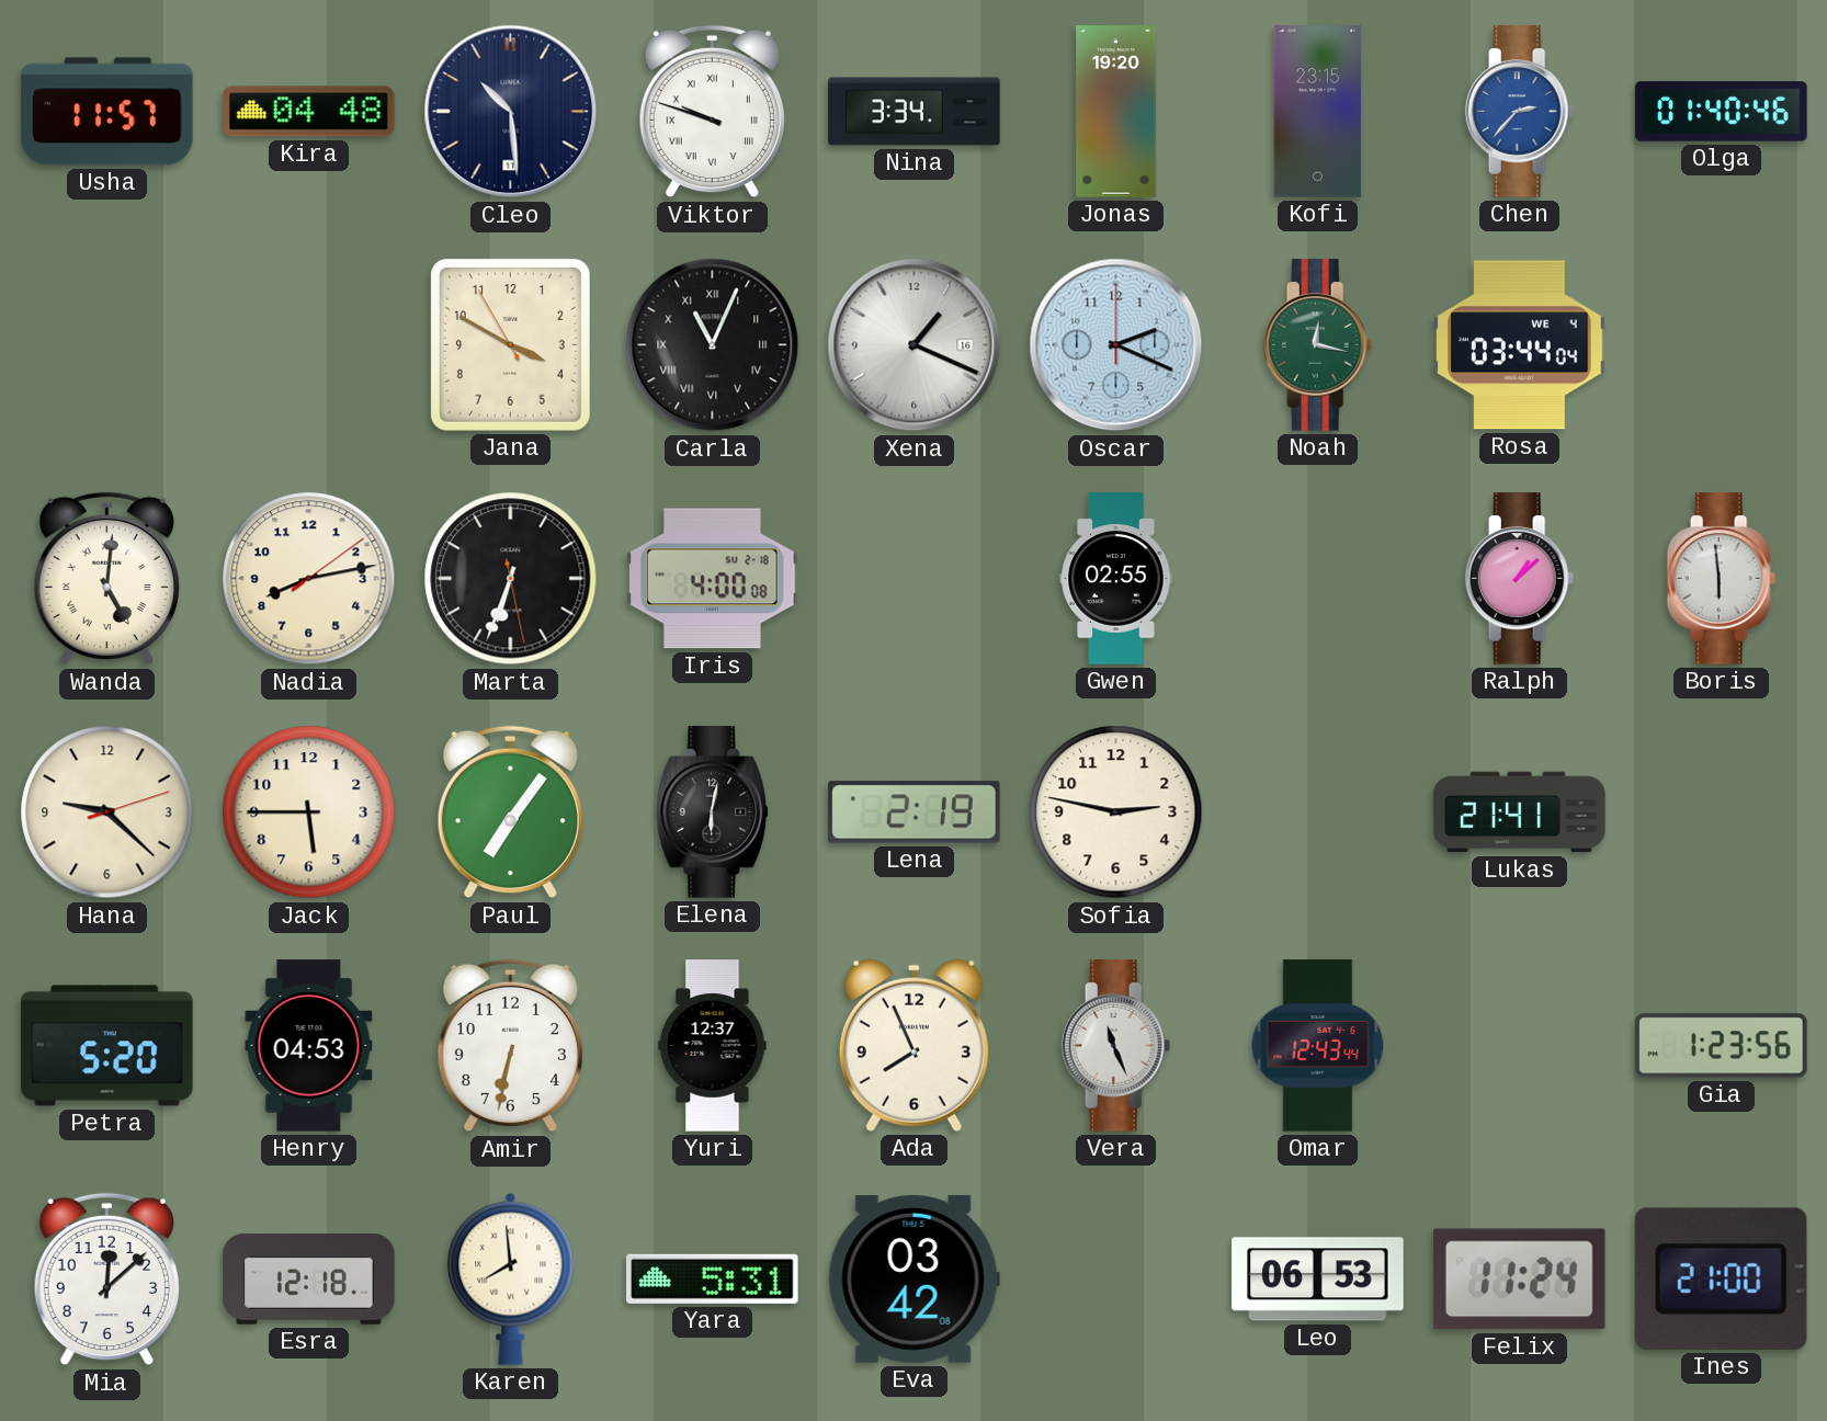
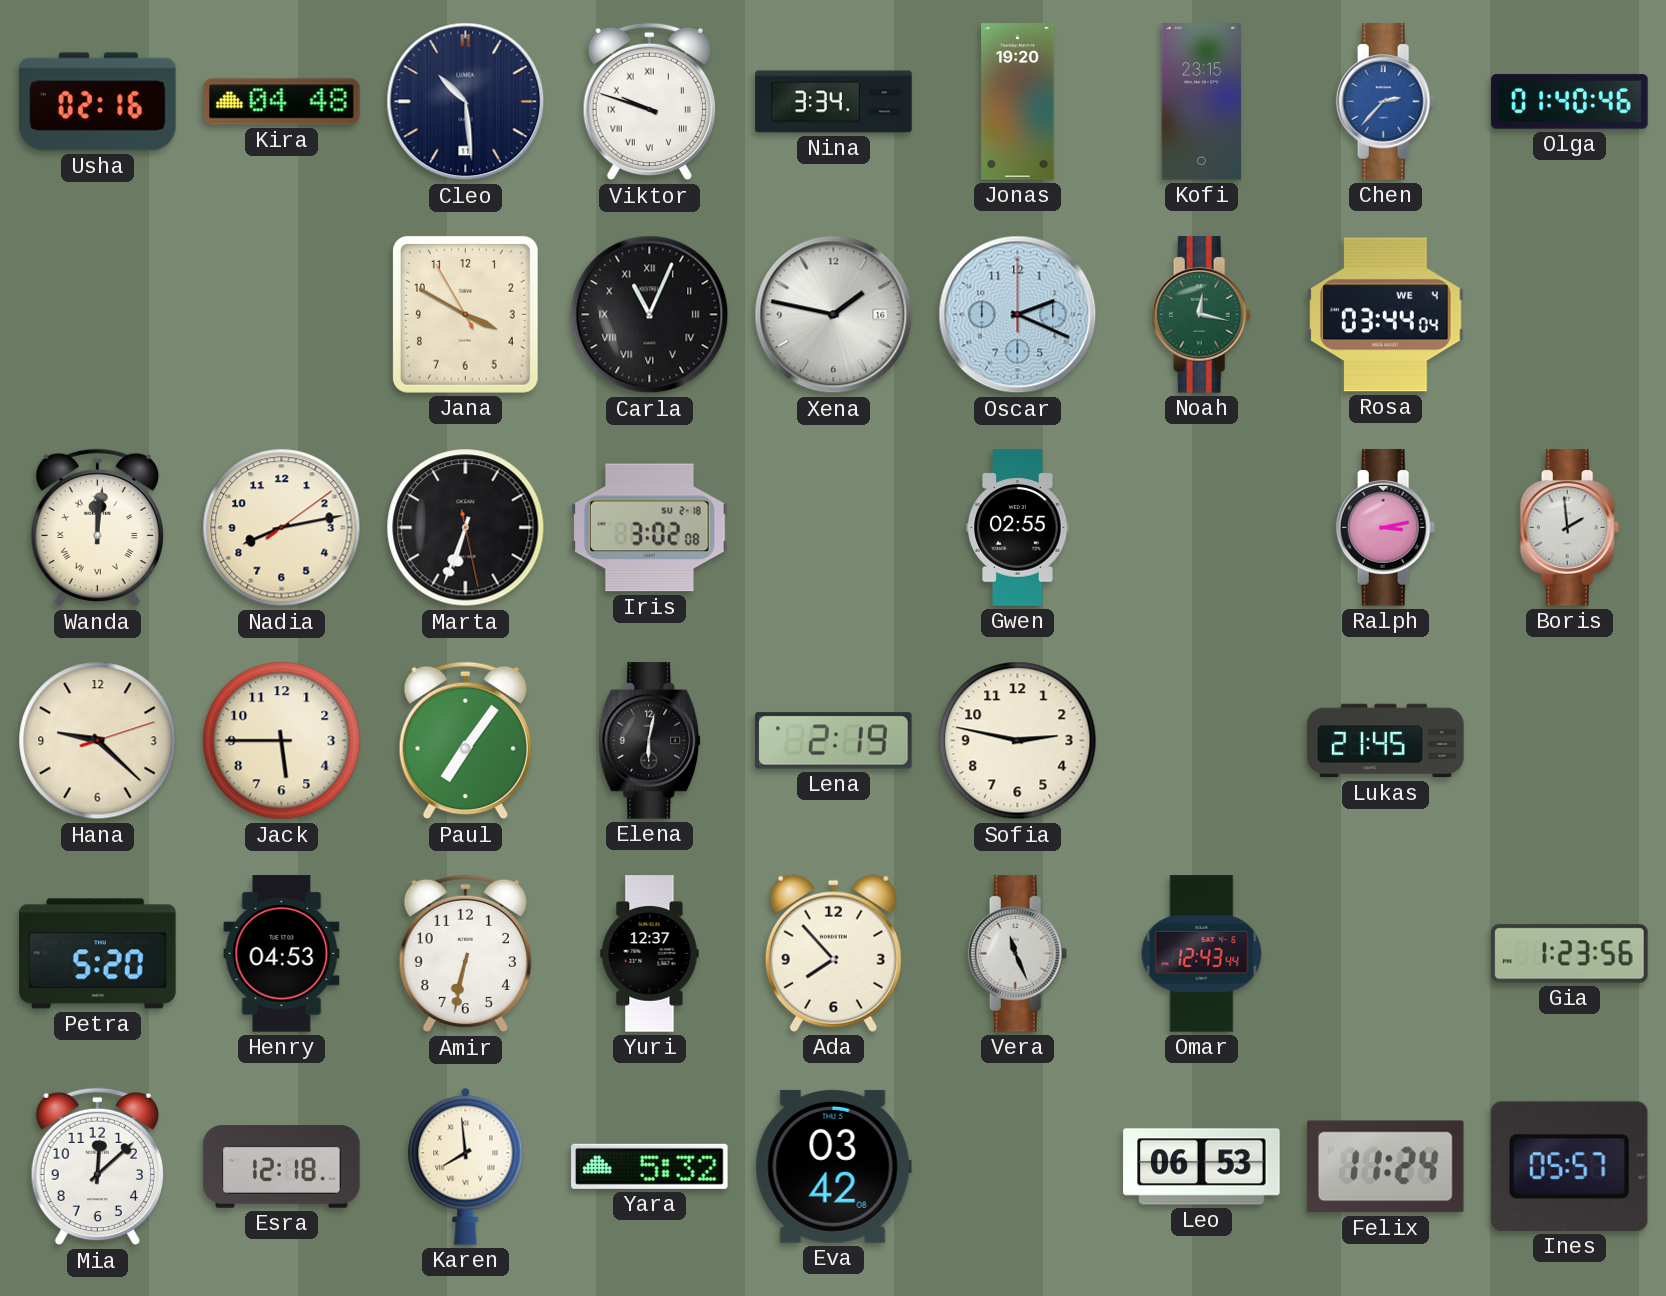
Usha: 11:57 -> 02:16 (98, 102)
Xena: 1:19 -> 1:47 (834, 315)
Wanda: 5:01 -> 12:01 (97, 528)
Iris: 4:00 -> 3:02 (650, 528)
Ralph: 1:08 -> 3:13 (1386, 528)
Boris: 5:59 -> 1:59 (1570, 528)
Lukas: 21:41 -> 21:45 (1386, 741)
Ada: 7:56 -> 7:53 (833, 953)
Yara: 5:31 -> 5:32 (650, 1166)
Ines: 21:00 -> 05:57 (1569, 1166)
